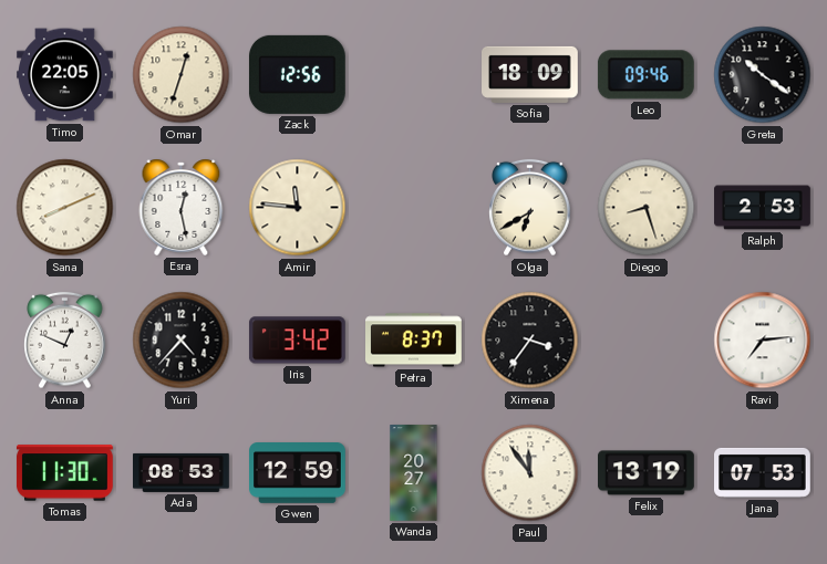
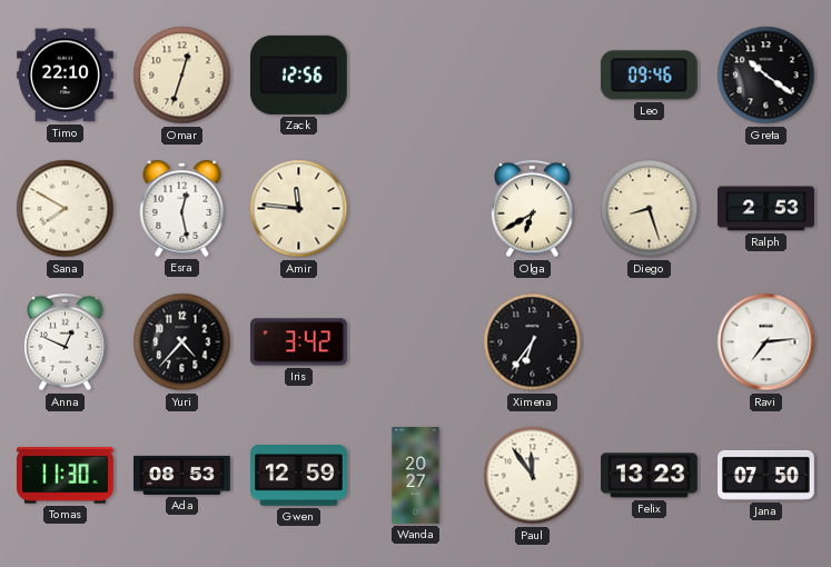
Timo: 22:05 -> 22:10 (66, 76)
Sofia: 18:09 -> none (530, 74)
Sana: 8:11 -> 7:50 (66, 209)
Petra: 8:37 -> none (414, 341)
Ximena: 3:36 -> 6:36 (533, 342)
Felix: 13:19 -> 13:23 (650, 476)
Jana: 07:53 -> 07:50 (766, 475)
